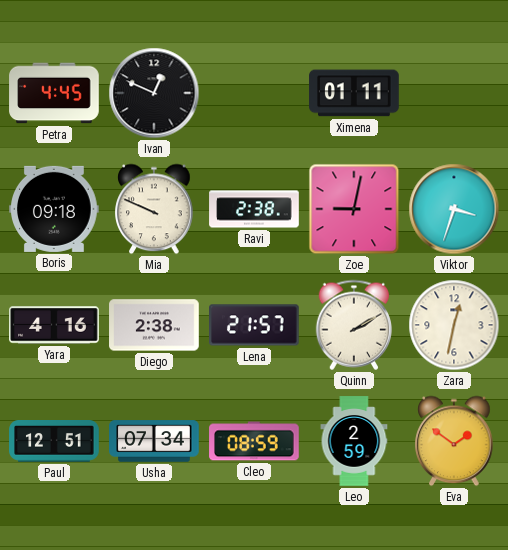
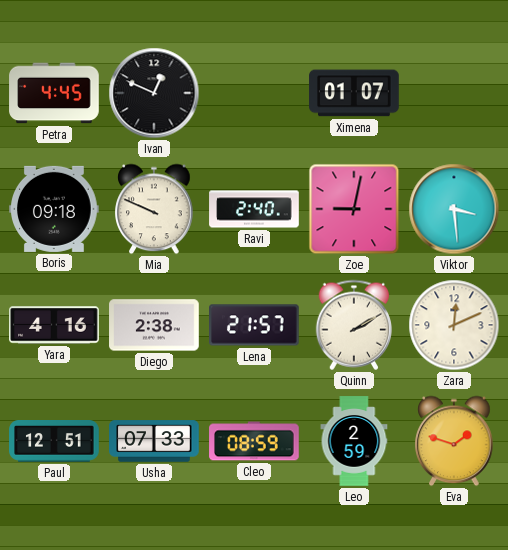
Ximena: 01:11 -> 01:07 (354, 93)
Ravi: 2:38 -> 2:40 (254, 209)
Viktor: 3:33 -> 3:29 (454, 209)
Zara: 12:32 -> 12:11 (454, 325)
Usha: 07:34 -> 07:33 (154, 441)
Eva: 1:51 -> 1:48 (454, 441)
